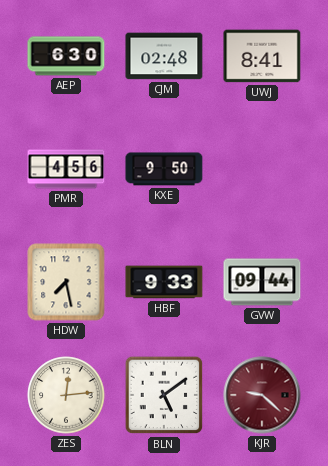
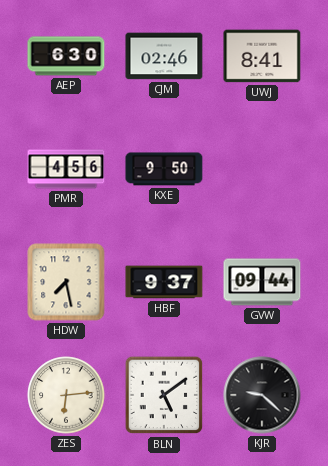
CJM: 02:48 -> 02:46 (164, 56)
HBF: 9:33 -> 9:37 (164, 282)
ZES: 12:14 -> 6:14 (66, 395)
KJR dial: burgundy -> black (262, 395)
